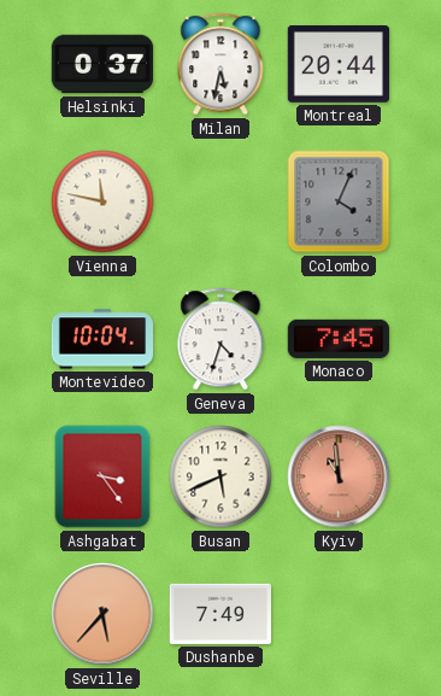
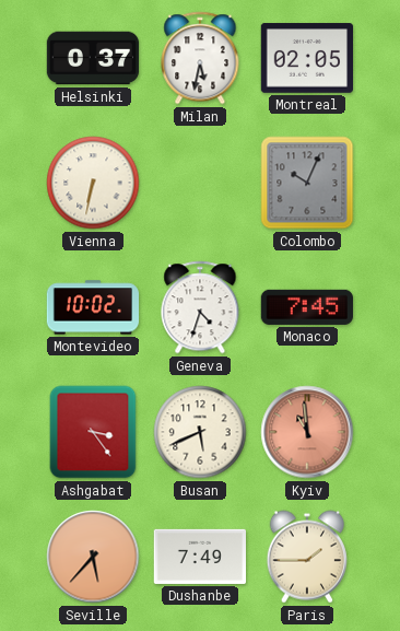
Montreal: 20:44 -> 02:05 (306, 58)
Vienna: 11:47 -> 6:32 (93, 183)
Colombo: 4:04 -> 10:04 (307, 183)
Montevideo: 10:04 -> 10:02 (93, 307)
Paris: none -> 1:45 (307, 557)
